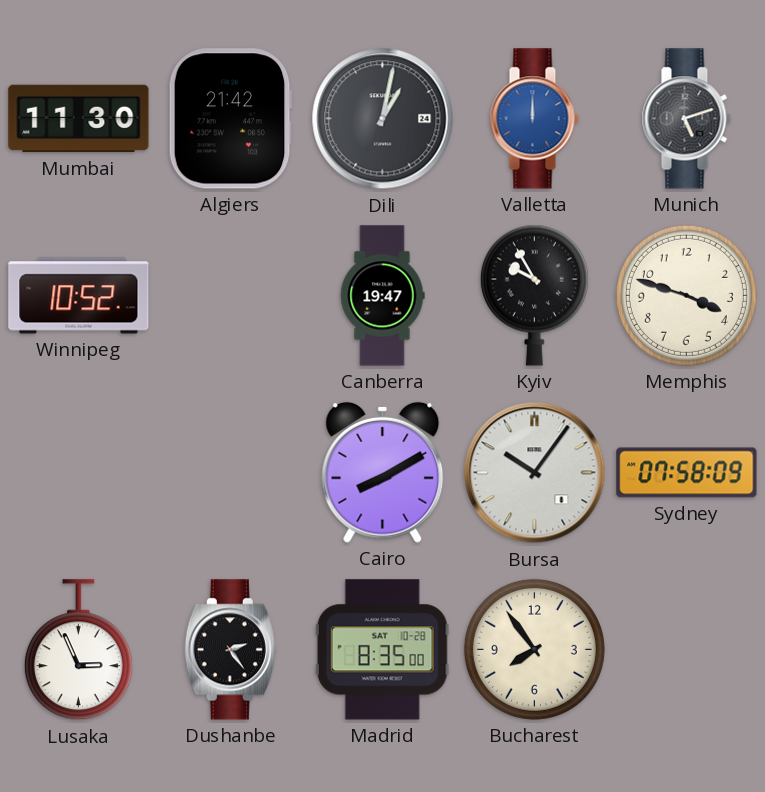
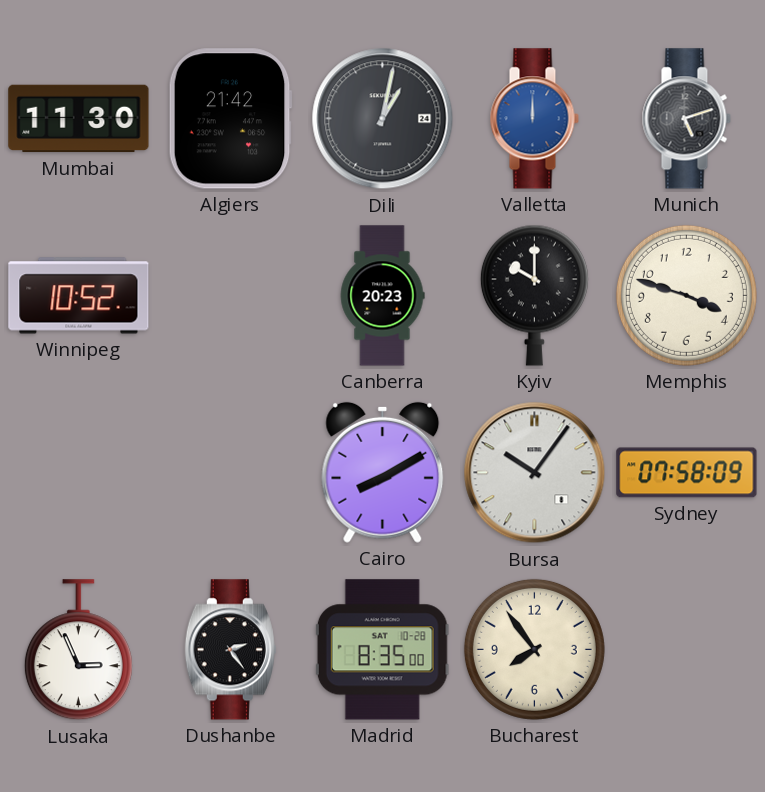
Canberra: 19:47 -> 20:23 (382, 296)
Kyiv: 9:55 -> 10:00 (534, 295)
